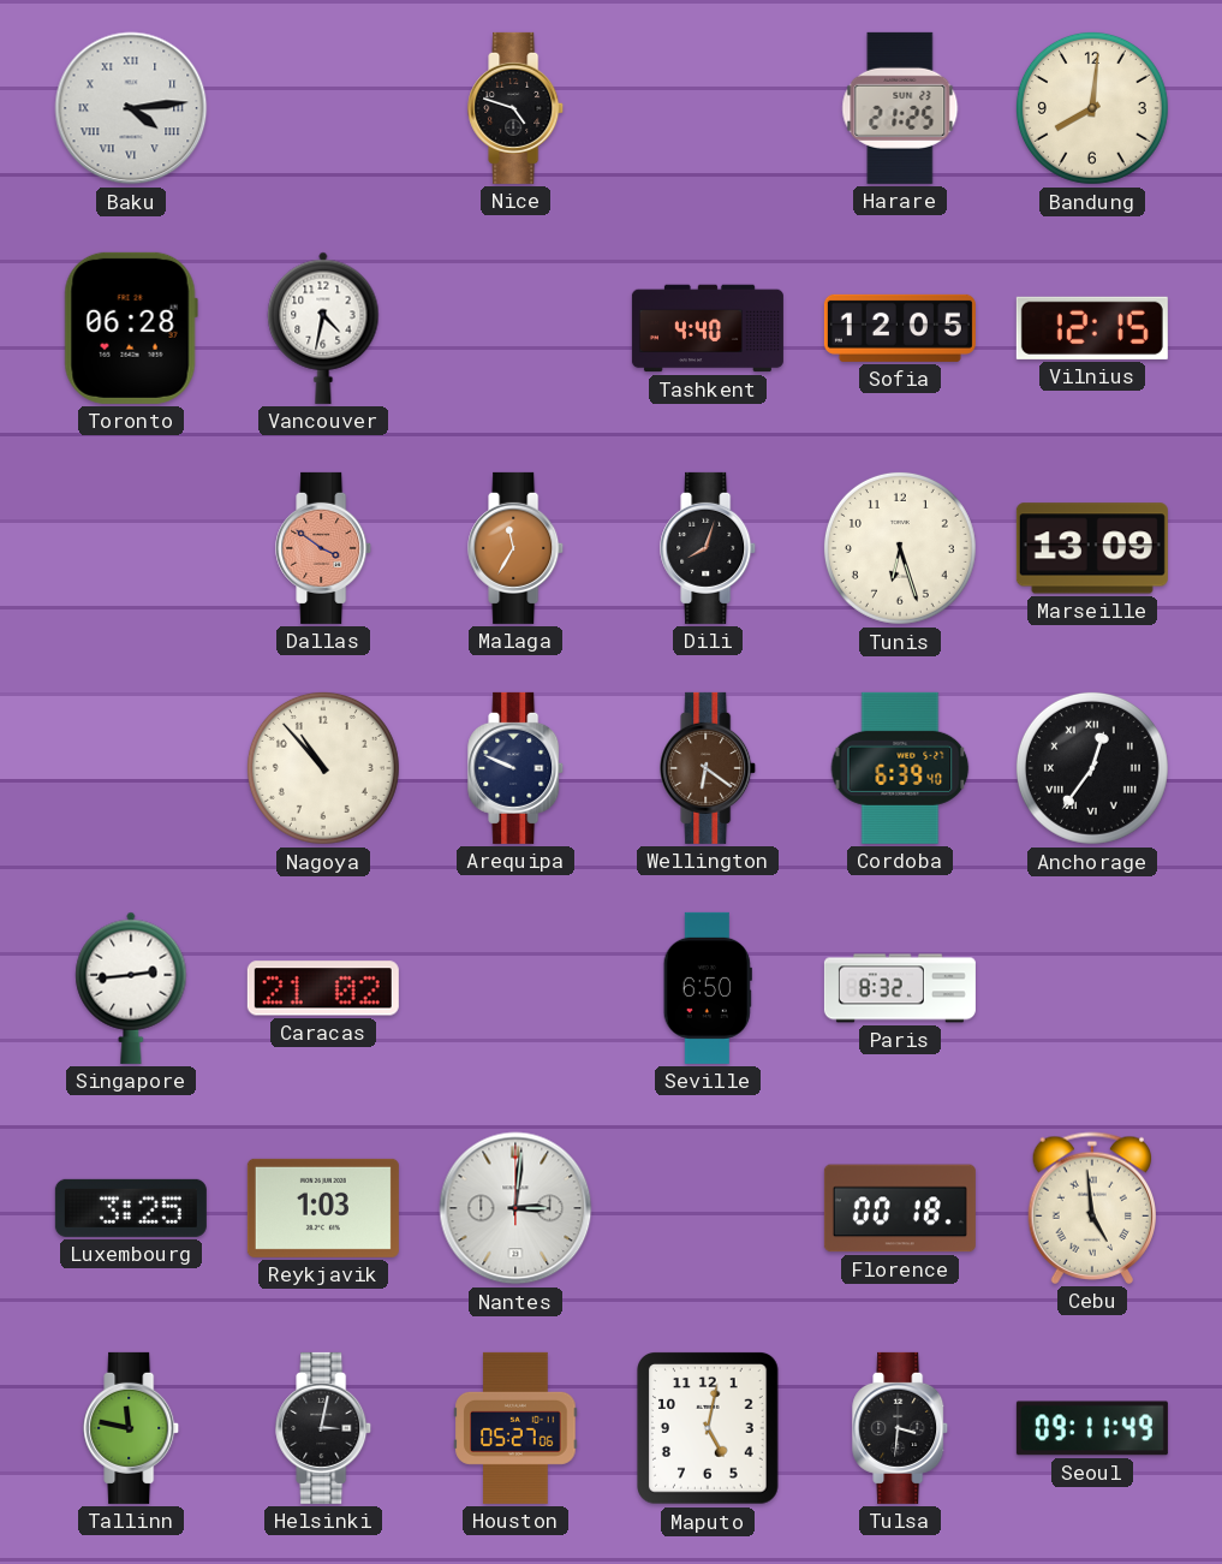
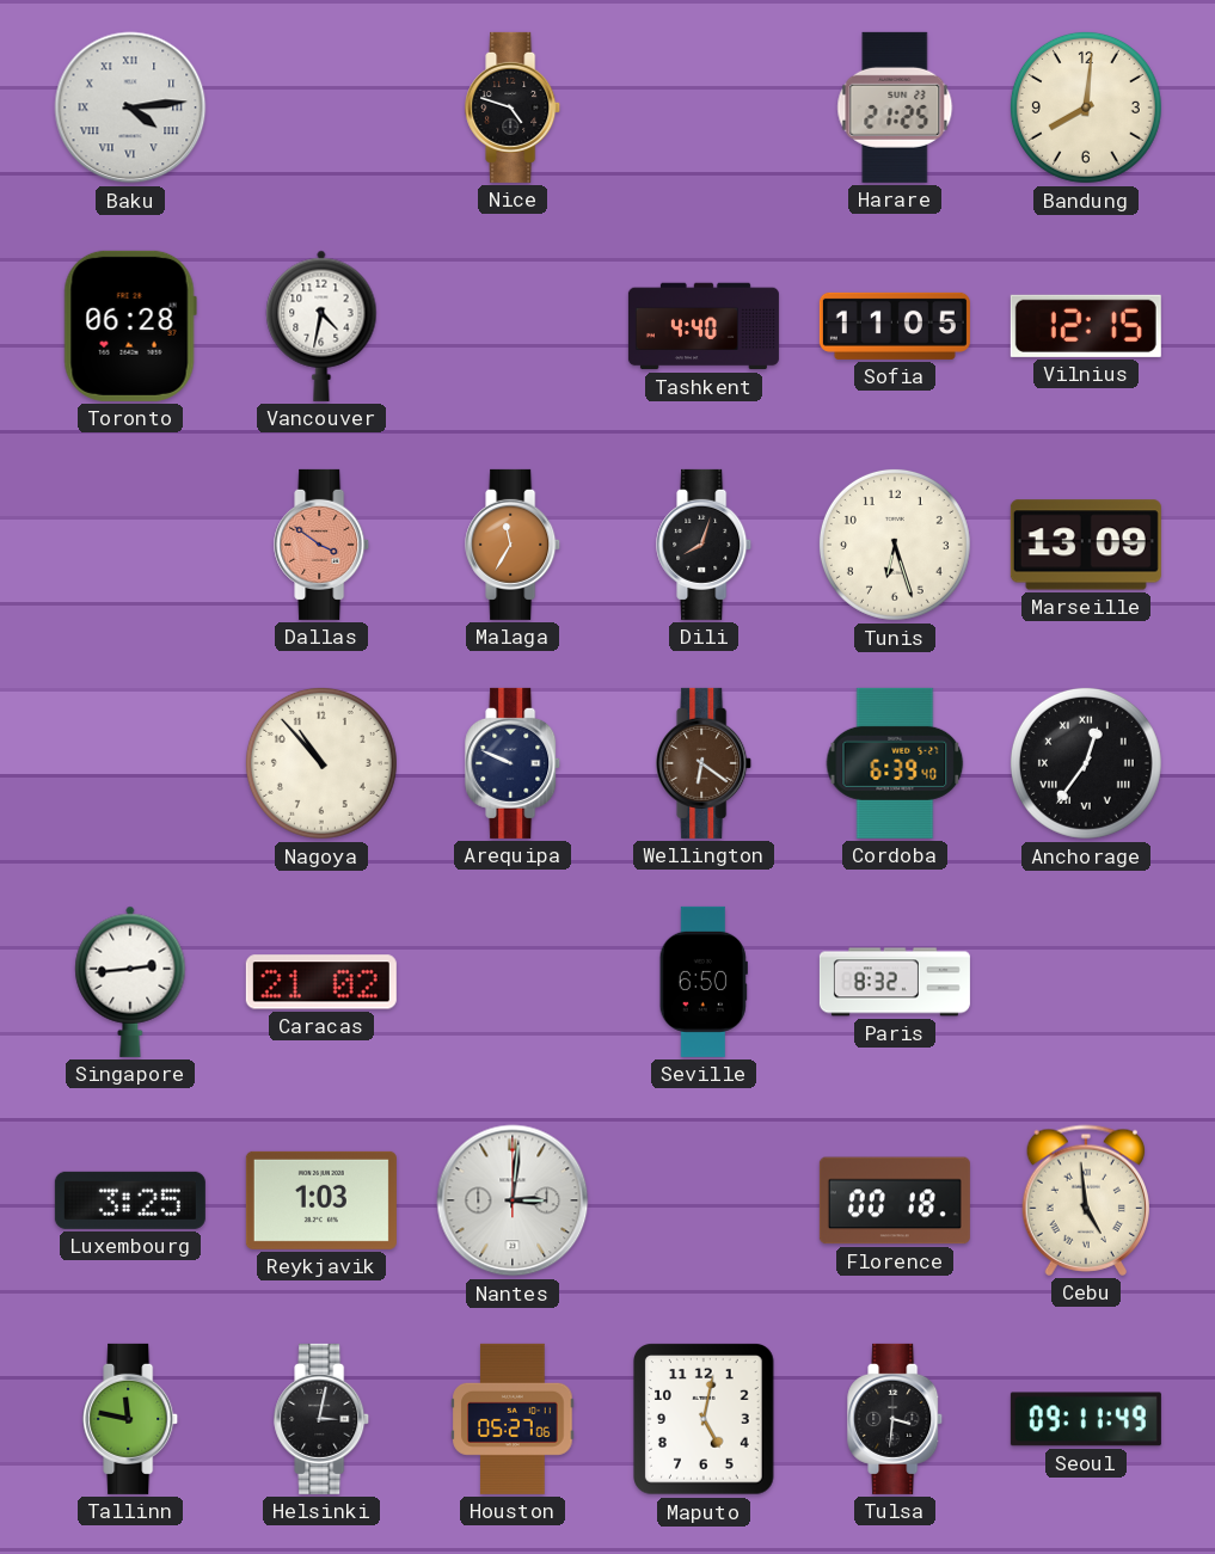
Sofia: 12:05 -> 11:05 (895, 326)
